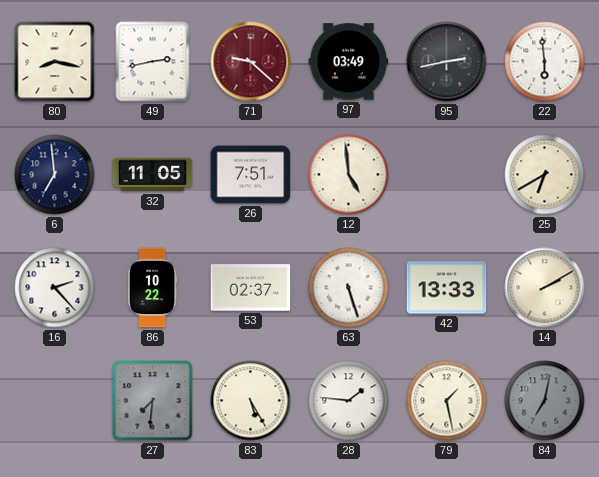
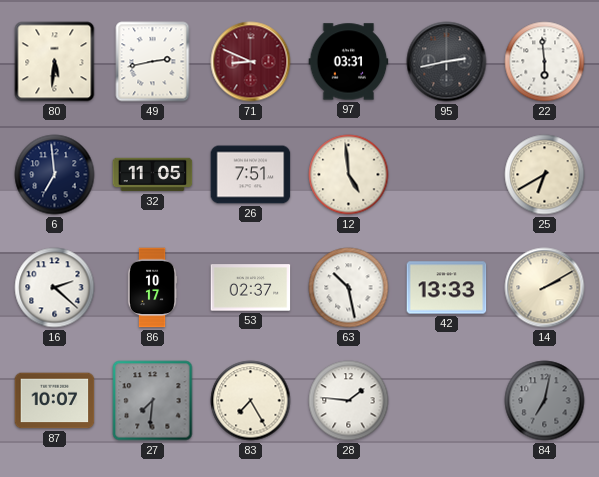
80: 8:17 -> 5:31 (55, 62)
71: 9:22 -> 8:49 (251, 62)
97: 03:49 -> 03:31 (349, 62)
16: 2:23 -> 2:22 (55, 288)
86: 10:22 -> 10:17 (152, 288)
63: 5:27 -> 10:28 (349, 288)
87: none -> 10:07 (55, 401)
83: 5:25 -> 7:25 (251, 401)
79: 1:28 -> none (447, 401)
